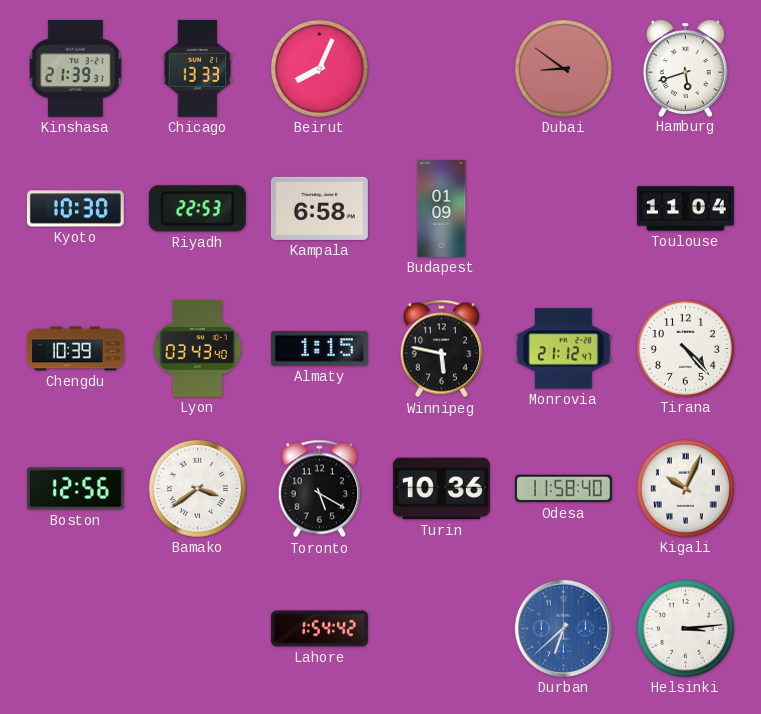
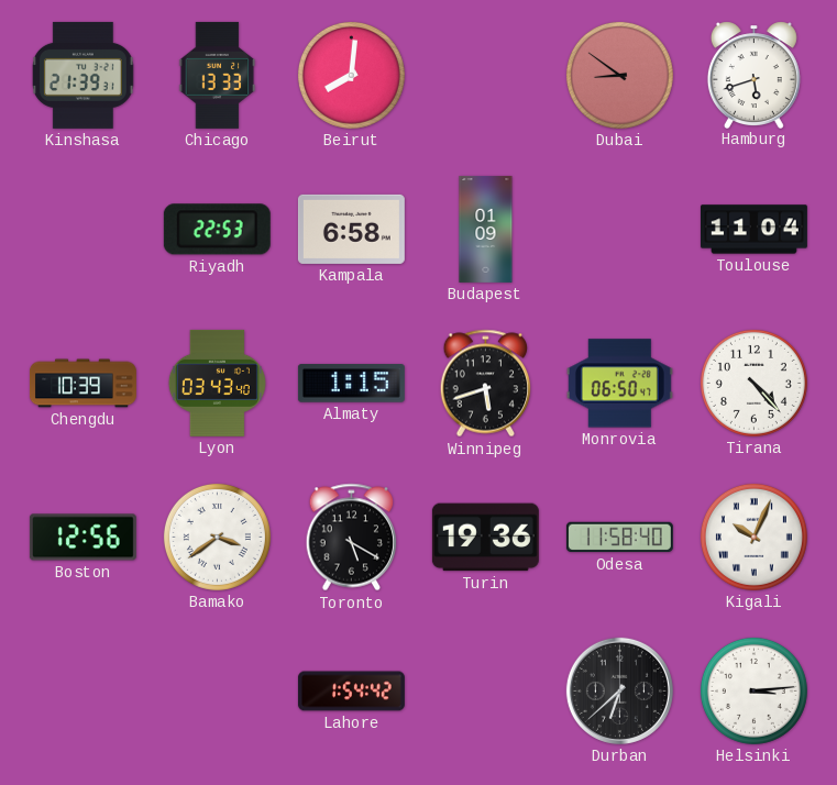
Beirut: 8:04 -> 8:01 (351, 75)
Kyoto: 10:30 -> none (75, 209)
Winnipeg: 5:47 -> 5:42 (486, 384)
Monrovia: 21:12 -> 06:50 (619, 384)
Turin: 10:36 -> 19:36 (485, 538)
Durban dial: blue -> black (619, 690)
